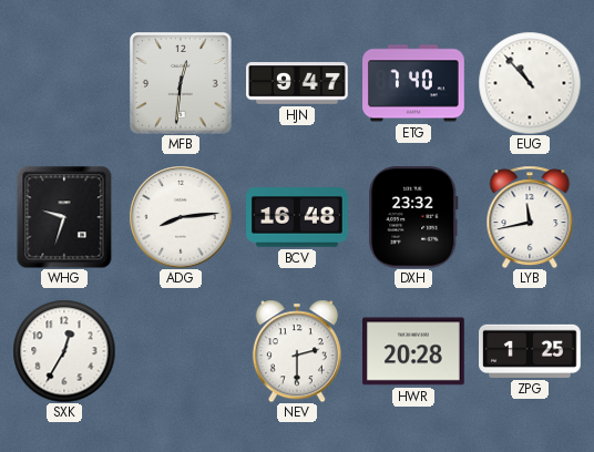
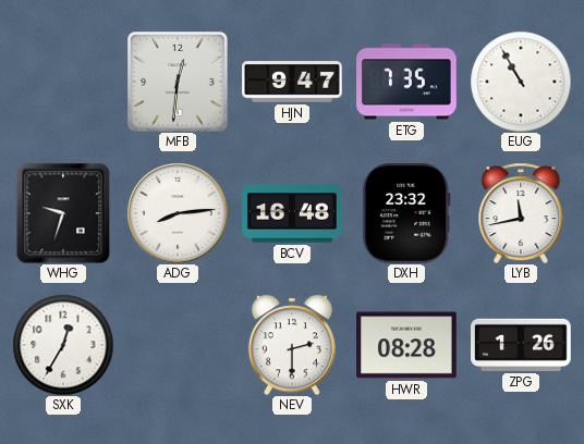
ETG: 7:40 -> 7:35 (406, 82)
EUG: 10:53 -> 10:55 (521, 82)
HWR: 20:28 -> 08:28 (407, 345)
ZPG: 1:25 -> 1:26 (522, 345)
